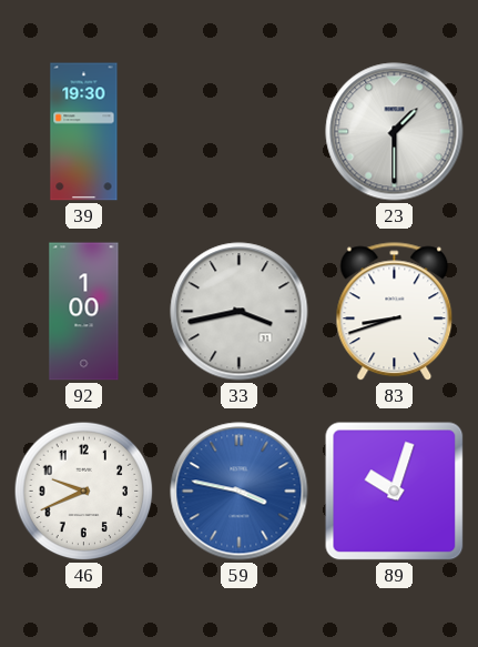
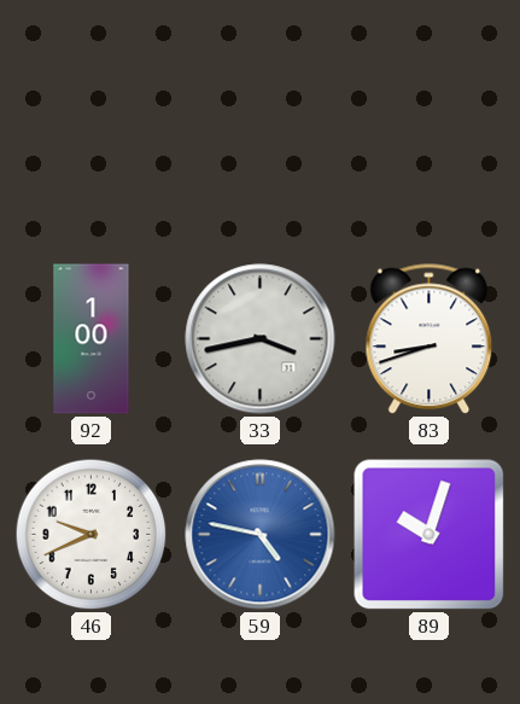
39: 19:30 -> none (84, 132)
23: 1:30 -> none (395, 132)
59: 3:47 -> 4:47 (261, 535)
